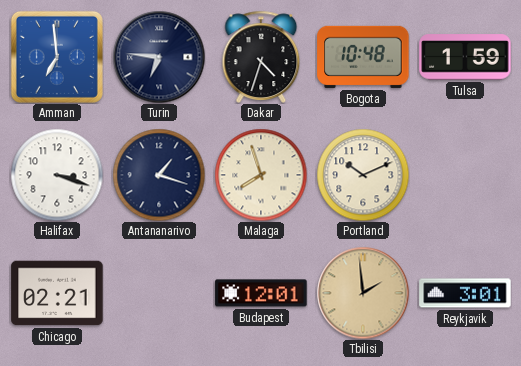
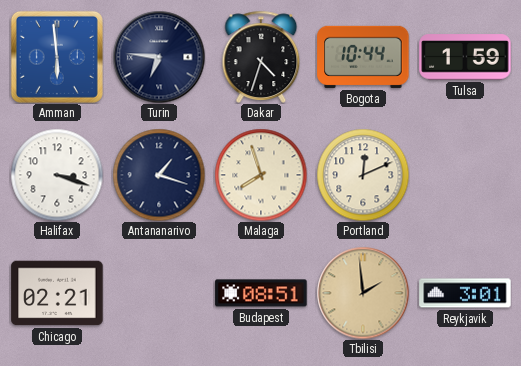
Amman: 6:59 -> 5:59 (57, 57)
Bogota: 10:48 -> 10:44 (363, 57)
Portland: 10:11 -> 12:11 (363, 175)
Budapest: 12:01 -> 08:51 (261, 293)
